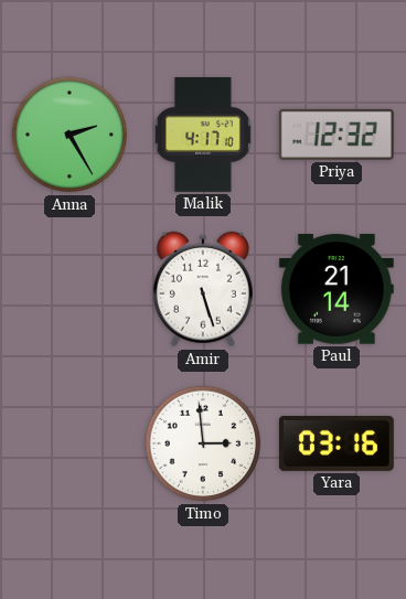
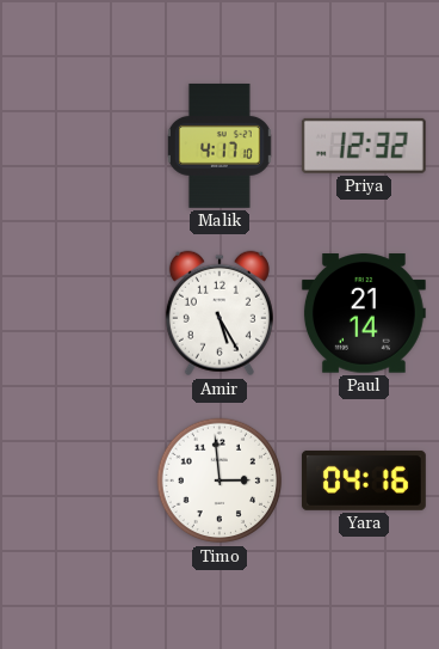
Anna: 2:25 -> none (70, 135)
Amir: 5:27 -> 5:25 (219, 313)
Yara: 03:16 -> 04:16 (364, 480)
